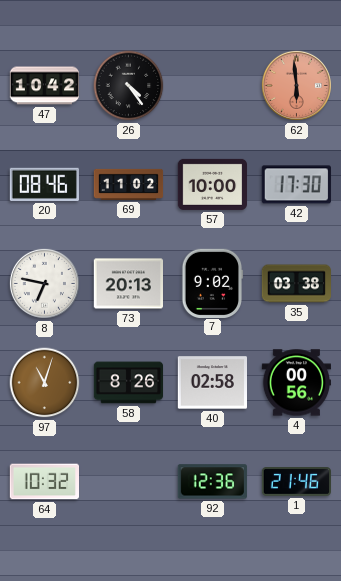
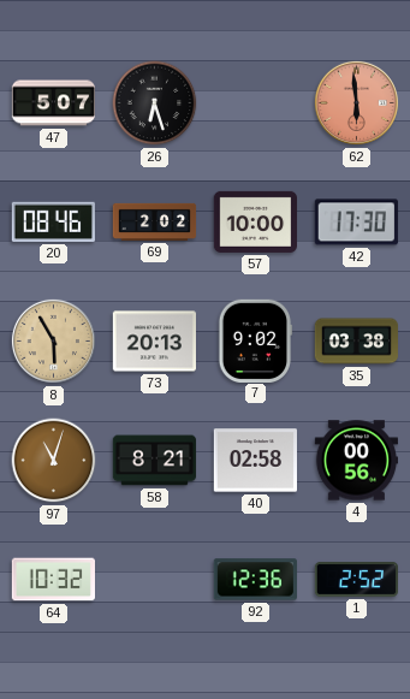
47: 10:42 -> 5:07 (53, 103)
26: 4:24 -> 6:27 (155, 103)
69: 11:02 -> 2:02 (155, 221)
8: 6:47 -> 5:55 (53, 340)
8 dial: white -> champagne (53, 340)
58: 8:26 -> 8:21 (155, 461)
1: 21:46 -> 2:52 (357, 580)
